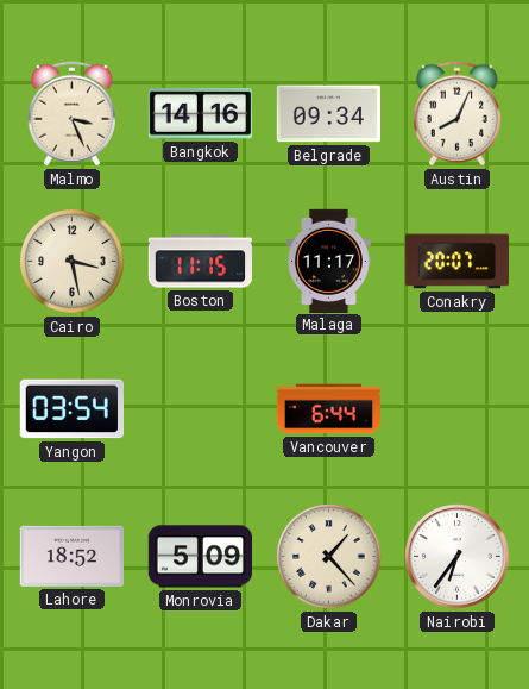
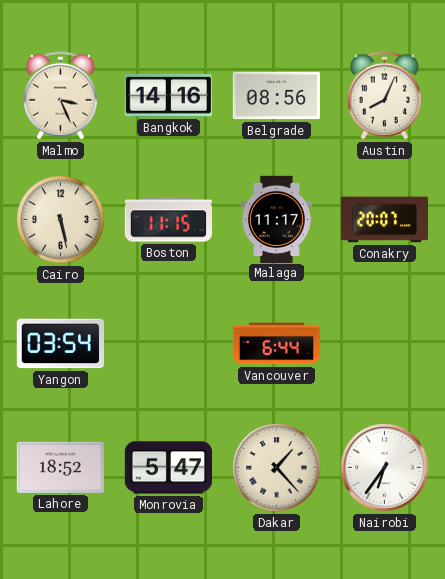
Belgrade: 09:34 -> 08:56 (276, 96)
Cairo: 3:28 -> 5:28 (61, 220)
Monrovia: 5:09 -> 5:47 (168, 468)
